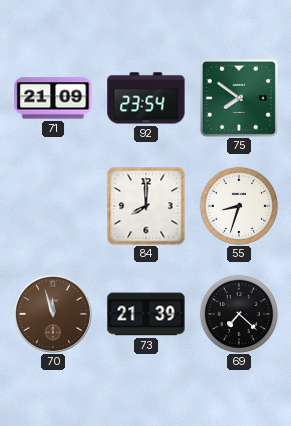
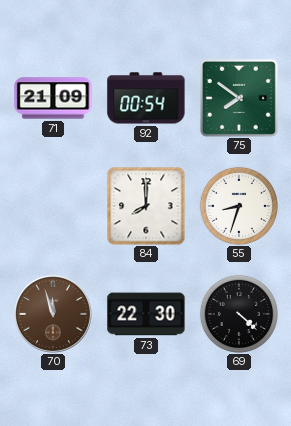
92: 23:54 -> 00:54 (146, 98)
73: 21:39 -> 22:30 (146, 314)
69: 7:22 -> 4:22 (238, 313)
